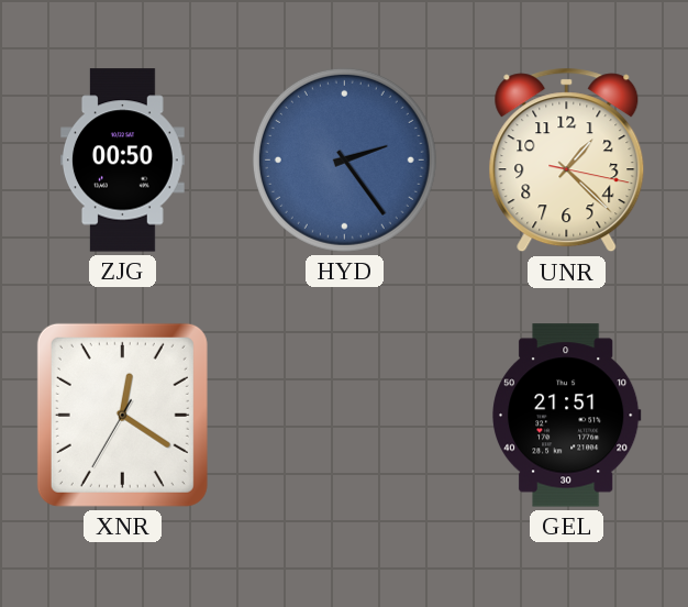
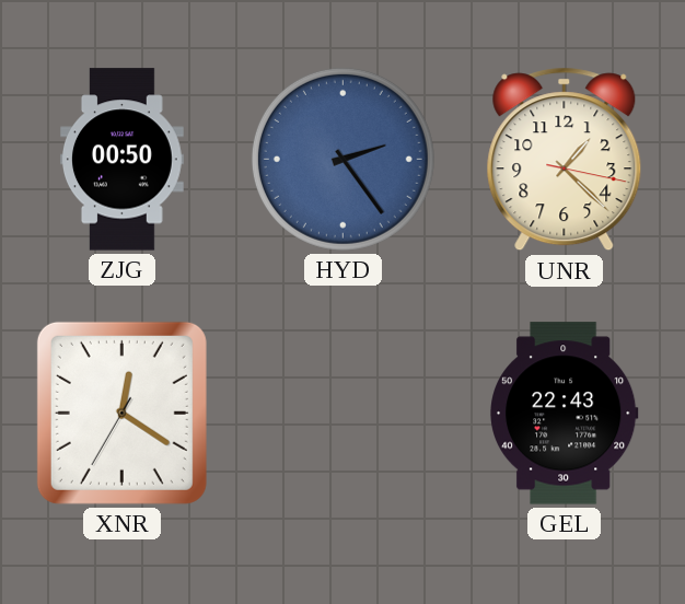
GEL: 21:51 -> 22:43 (565, 414)
